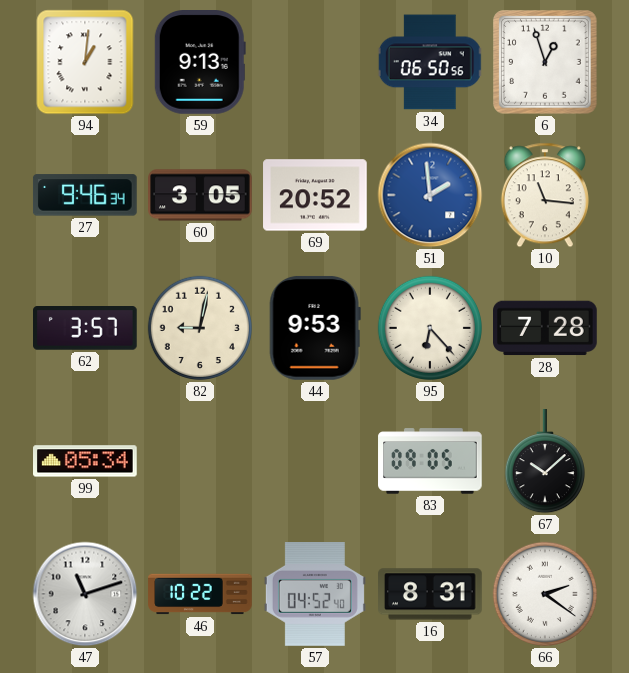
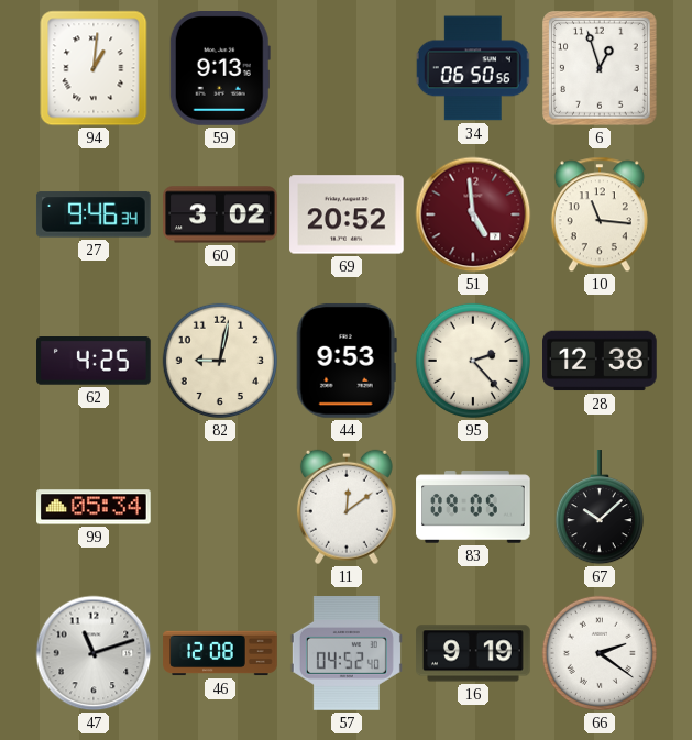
60: 3:05 -> 3:02 (220, 214)
51: 1:59 -> 4:59 (473, 214)
51 dial: blue -> burgundy (473, 214)
62: 3:57 -> 4:25 (95, 362)
95: 6:23 -> 2:23 (473, 361)
28: 7:28 -> 12:38 (601, 361)
11: none -> 12:09 (347, 507)
46: 10:22 -> 12:08 (220, 653)
16: 8:31 -> 9:19 (473, 653)
